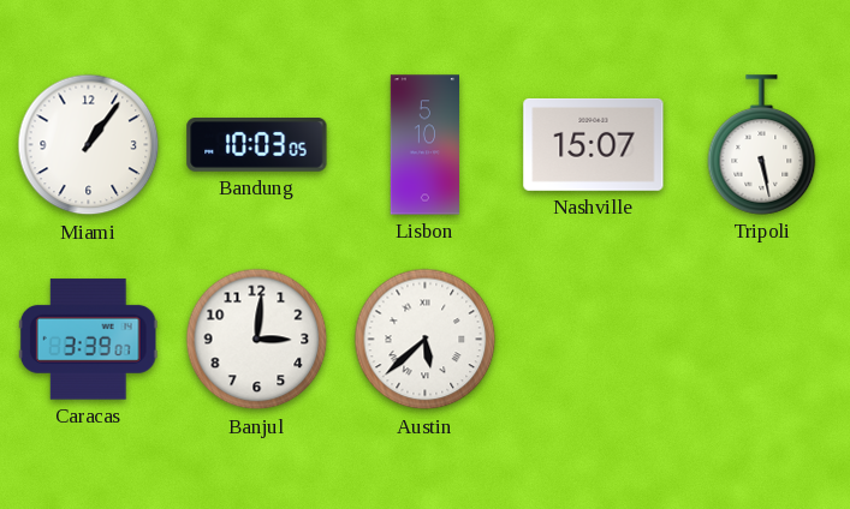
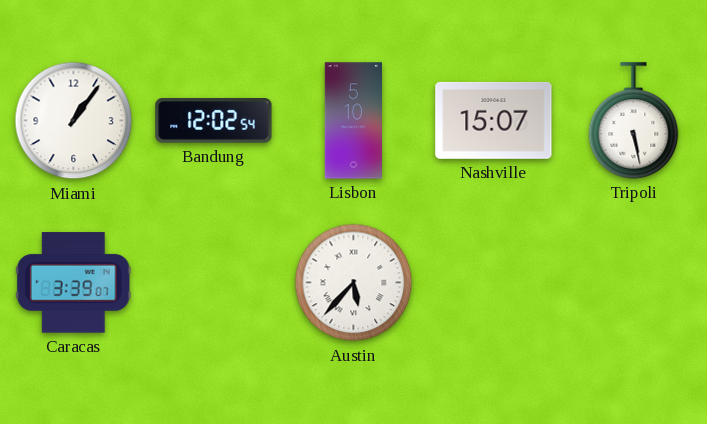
Bandung: 10:03 -> 12:02 (214, 121)
Banjul: 3:01 -> none (257, 340)
Austin: 5:38 -> 5:37 (354, 283)
